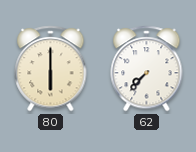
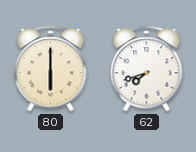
62: 7:37 -> 7:42 (147, 69)
